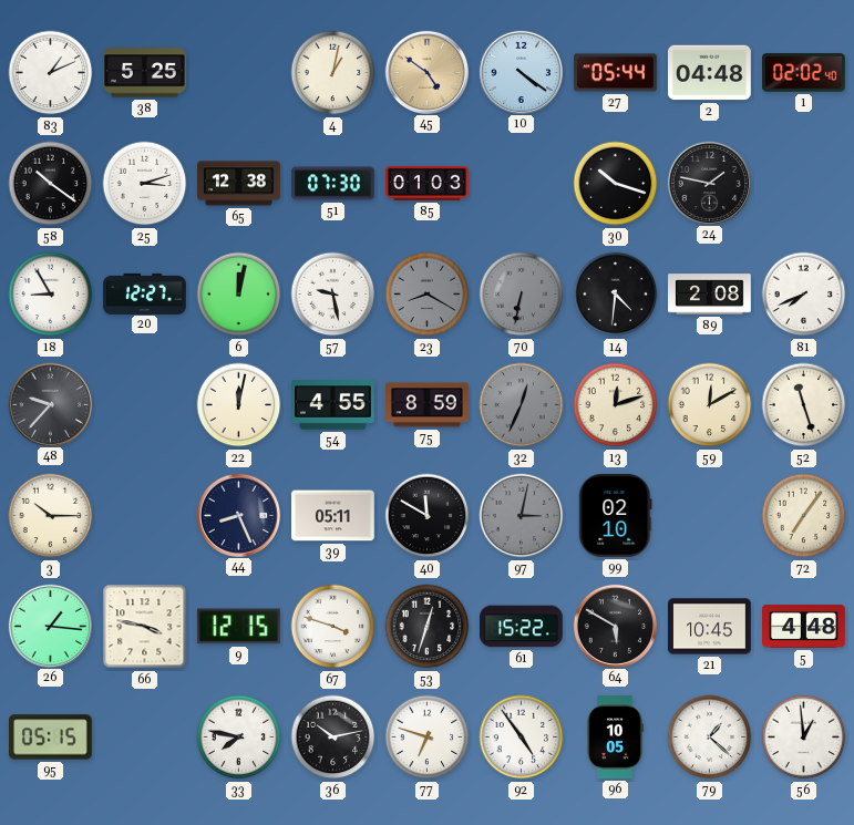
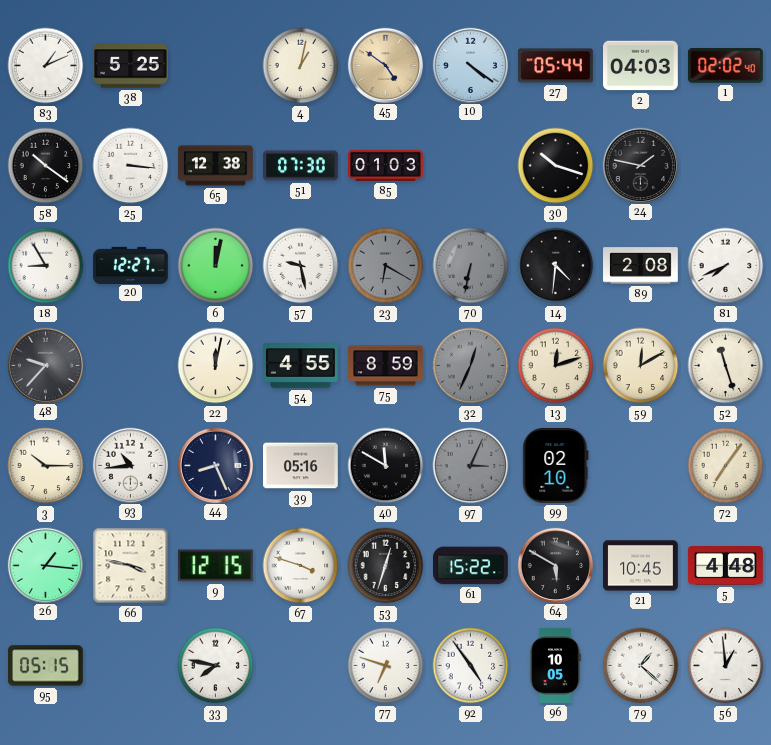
2: 04:48 -> 04:03 (641, 66)
25: 3:12 -> 3:16 (131, 166)
23: 8:20 -> 6:20 (386, 266)
93: none -> 10:44 (130, 465)
39: 05:11 -> 05:16 (301, 466)
97: 3:02 -> 3:04 (471, 466)
36: 10:13 -> none (333, 738)
